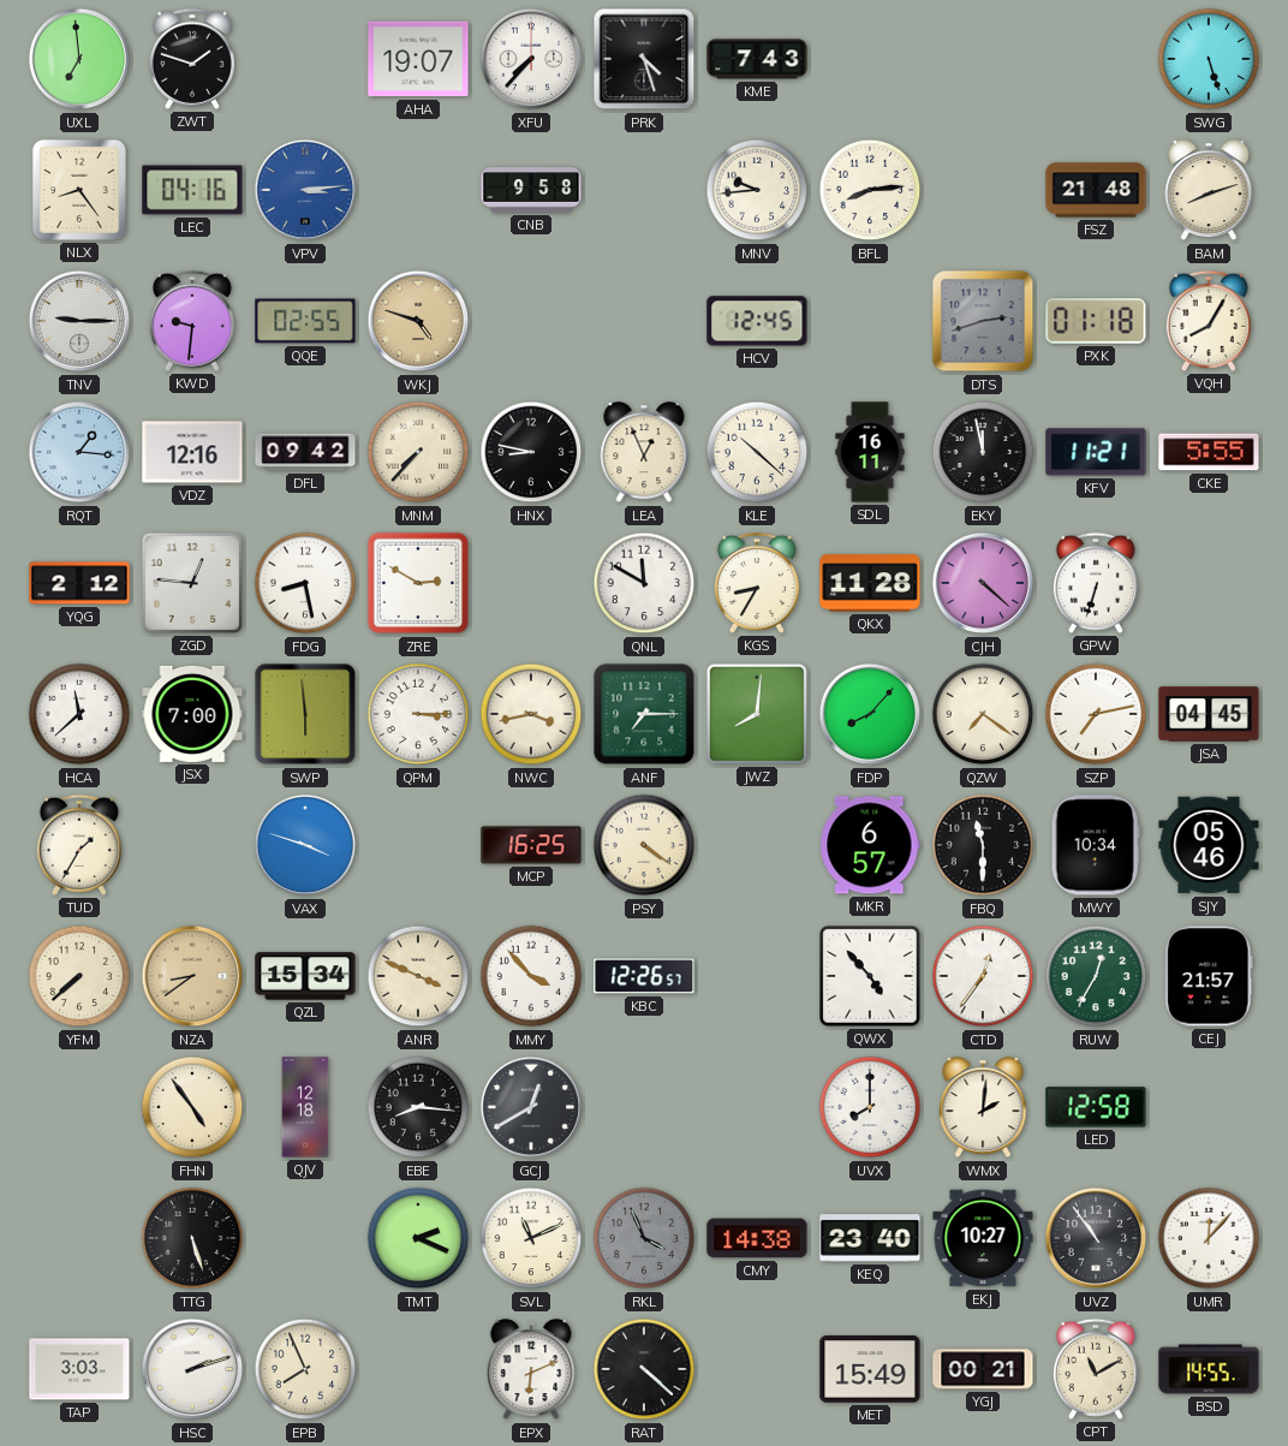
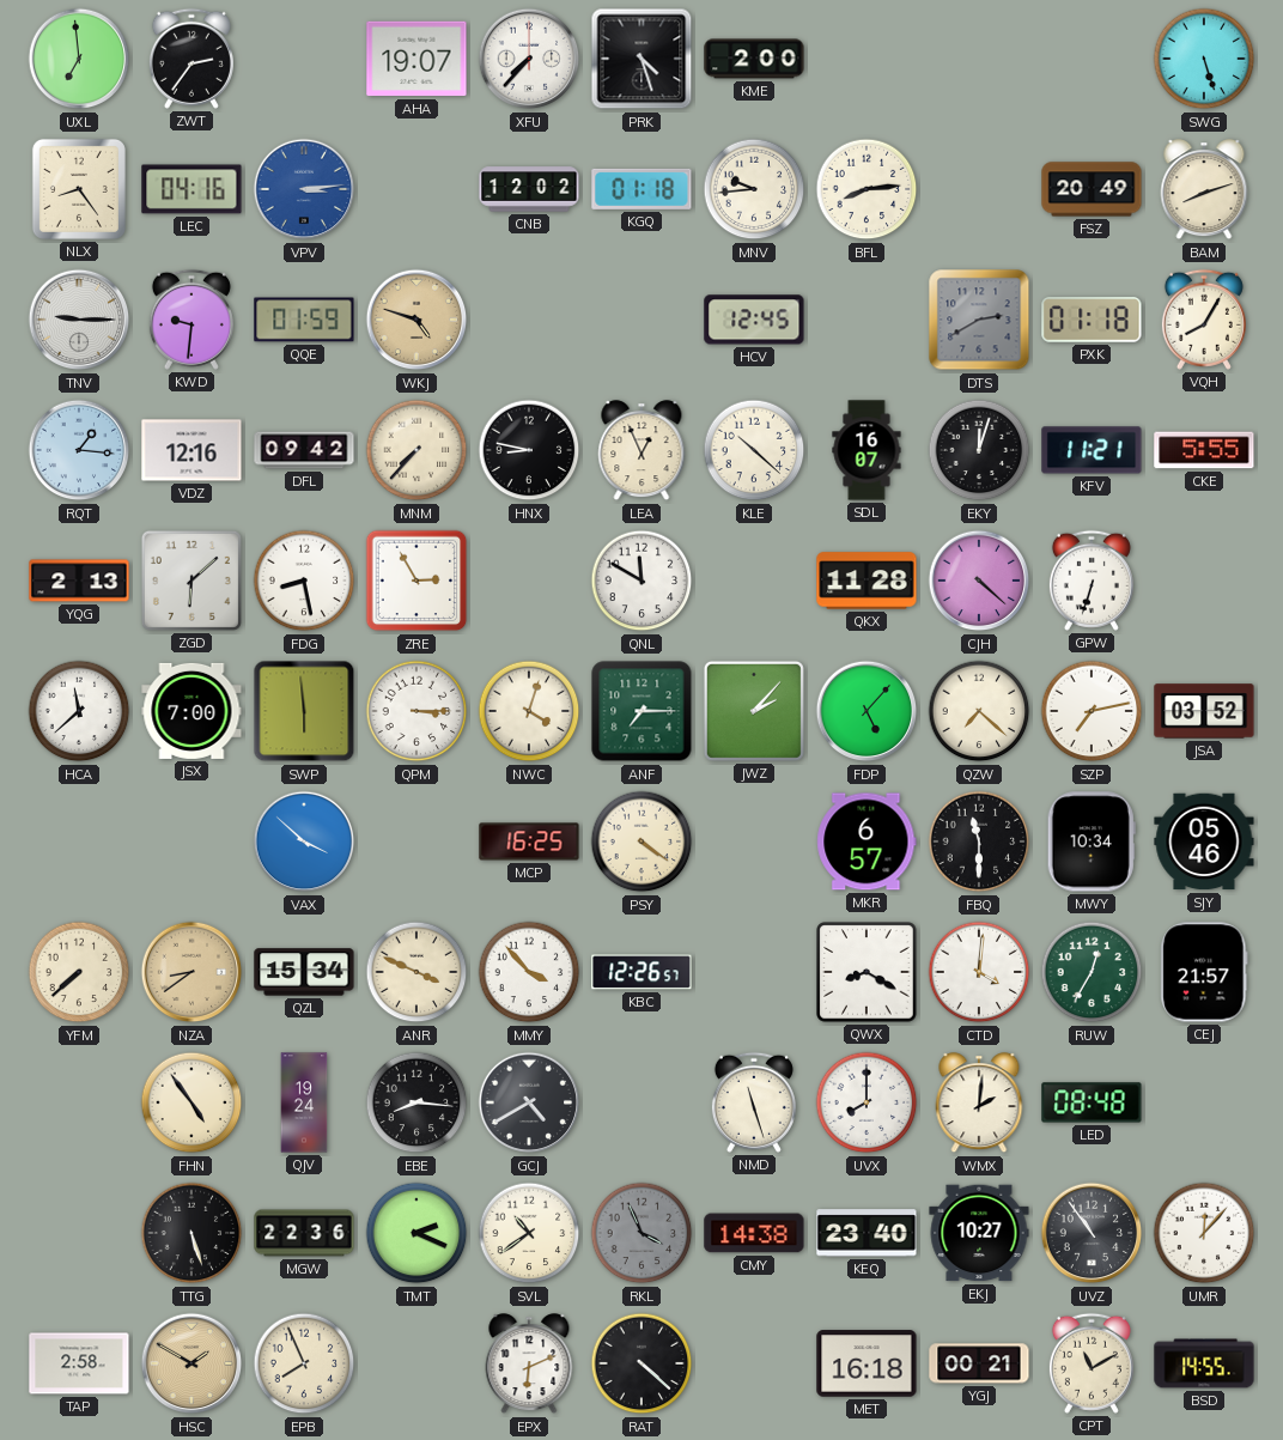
ZWT: 1:48 -> 2:36 (191, 59)
KME: 7:43 -> 2:00 (754, 59)
CNB: 9:58 -> 12:02 (529, 189)
KGQ: none -> 01:18 (641, 189)
FSZ: 21:48 -> 20:49 (1092, 189)
QQE: 02:55 -> 01:59 (304, 320)
DTS: 2:42 -> 2:40 (979, 320)
SDL: 16:11 -> 16:07 (867, 450)
EKY: 11:58 -> 12:03 (979, 450)
YQG: 2:12 -> 2:13 (79, 581)
ZGD: 12:46 -> 6:08 (191, 581)
ZRE: 2:50 -> 2:55 (416, 581)
KGS: 8:35 -> none (757, 583)
NWC: 3:43 -> 4:03 (529, 711)
JWZ: 8:01 -> 2:07 (754, 711)
FDP: 8:07 -> 5:07 (867, 711)
QZW: 7:21 -> 7:22 (979, 711)
JSA: 04:45 -> 03:52 (1204, 711)
TUD: 1:35 -> none (79, 845)
VAX: 3:48 -> 3:52 (304, 841)
QWX: 4:53 -> 8:20 (867, 972)
CTD: 12:36 -> 4:01 (979, 972)
QJV: 12:18 -> 19:24 (304, 1102)
GCJ: 12:40 -> 4:40 (529, 1102)
NMD: none -> 11:27 (754, 1102)
LED: 12:58 -> 08:48 (1092, 1102)
MGW: none -> 22:36 (304, 1233)
SVL: 11:11 -> 10:39 (529, 1233)
TAP: 3:03 -> 2:58 (79, 1363)
HSC: 2:12 -> 1:50 (191, 1363)
HSC dial: white -> champagne (191, 1363)
MET: 15:49 -> 16:18 (867, 1363)
